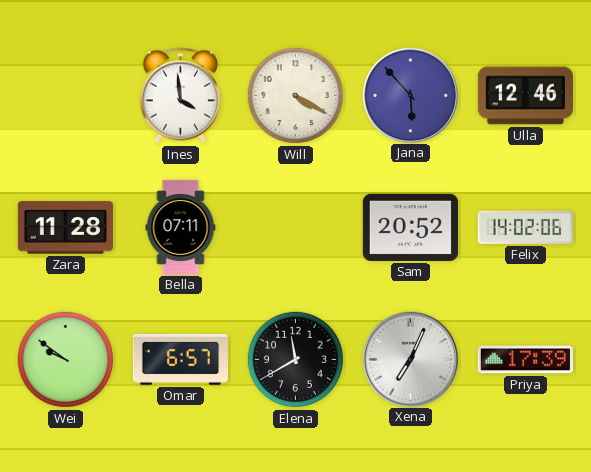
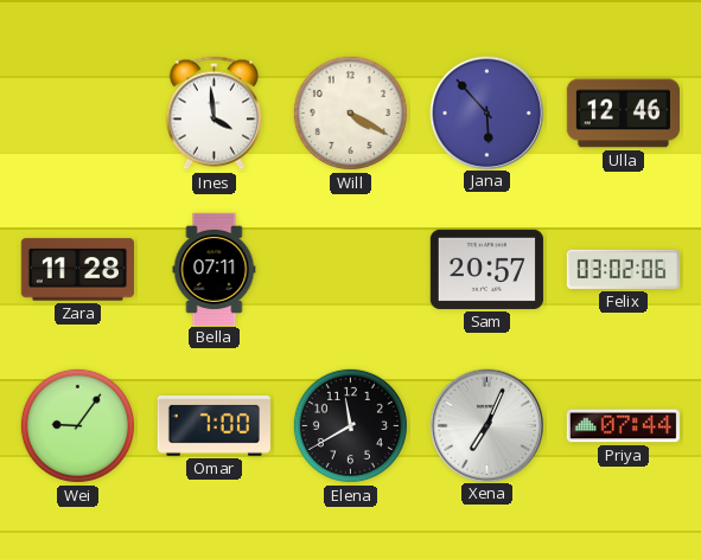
Sam: 20:52 -> 20:57 (486, 269)
Felix: 14:02 -> 03:02 (623, 269)
Wei: 9:51 -> 9:06 (77, 425)
Omar: 6:57 -> 7:00 (214, 425)
Priya: 17:39 -> 07:44 (623, 426)
